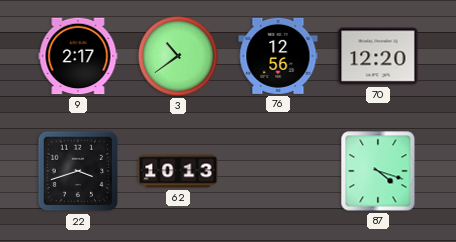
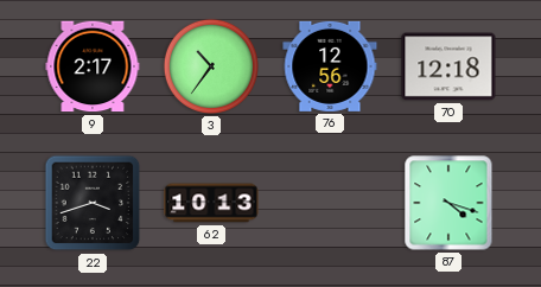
3: 10:39 -> 10:36 (211, 66)
70: 12:20 -> 12:18 (448, 66)
